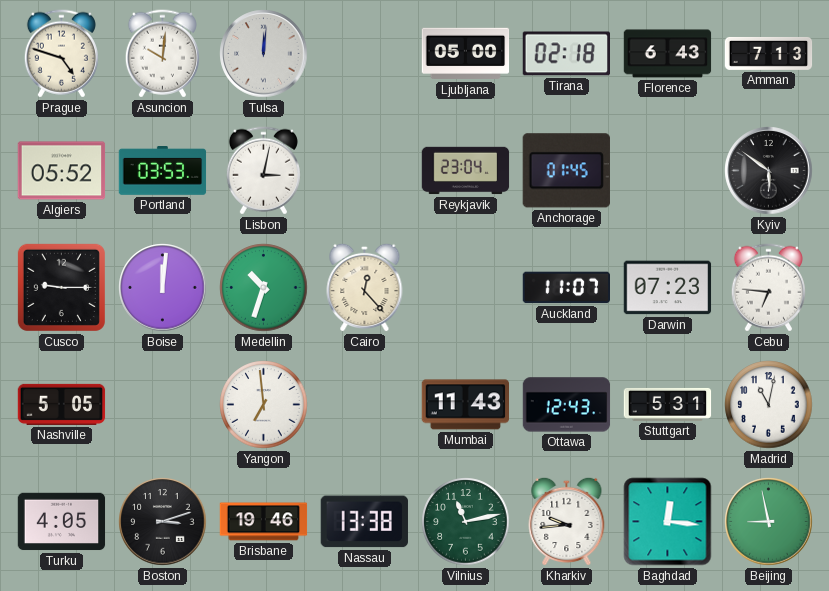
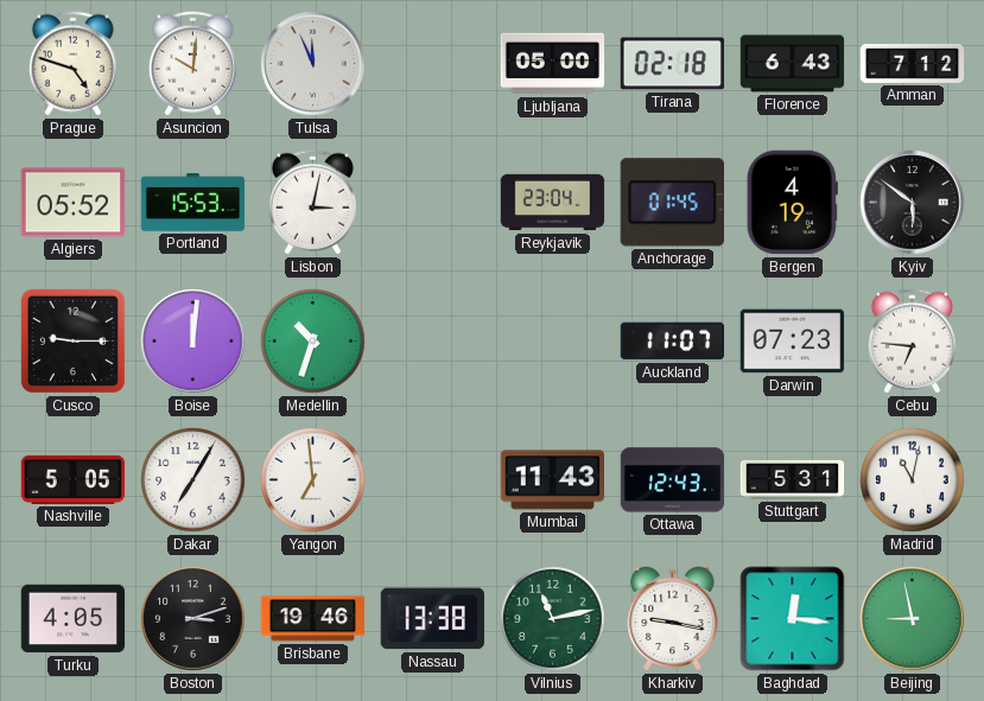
Tulsa: 12:01 -> 11:56 (313, 64)
Amman: 7:13 -> 7:12 (913, 63)
Portland: 03:53 -> 15:53 (193, 203)
Bergen: none -> 4:19 (792, 203)
Cairo: 12:23 -> none (365, 287)
Dakar: none -> 7:05 (193, 480)
Kharkiv: 9:44 -> 9:17 (673, 618)
